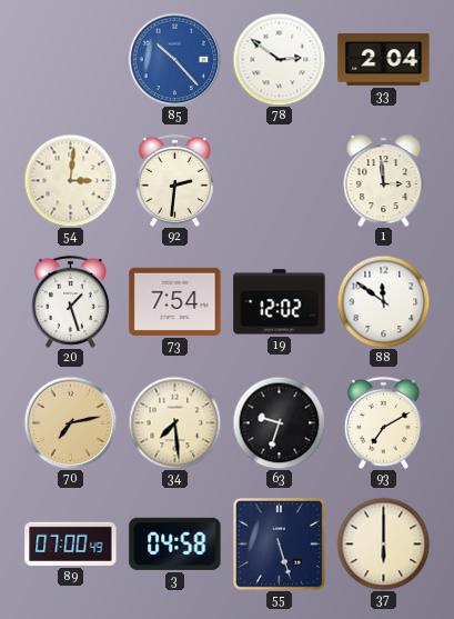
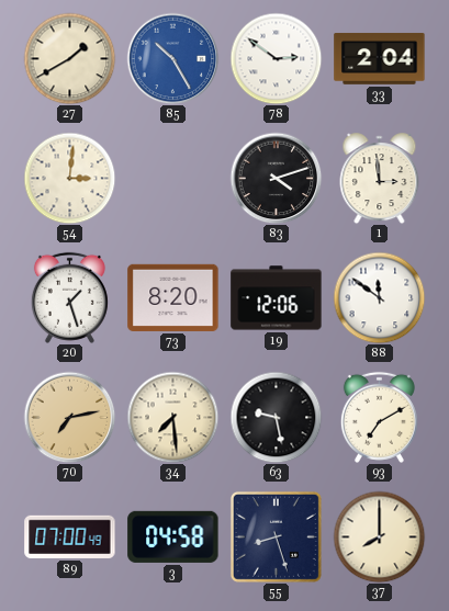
27: none -> 1:40 (69, 58)
85: 10:23 -> 10:25 (172, 58)
92: 2:31 -> none (174, 180)
83: none -> 4:12 (276, 178)
73: 7:54 -> 8:20 (173, 297)
19: 12:02 -> 12:06 (277, 298)
63: 9:33 -> 9:28 (276, 417)
55: 5:27 -> 8:27 (276, 536)
37: 6:00 -> 8:00 (379, 536)
